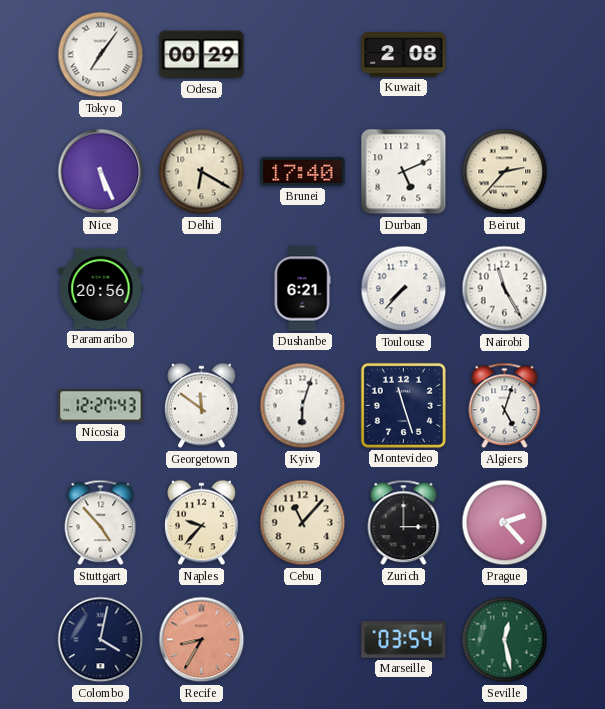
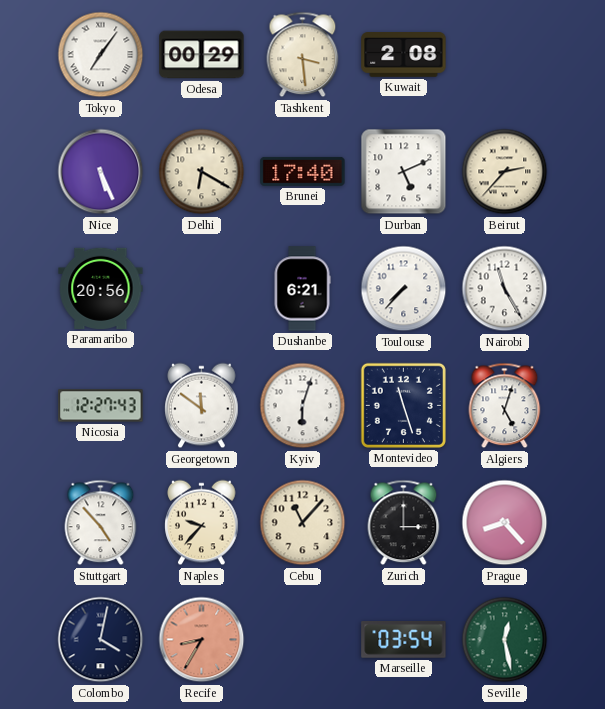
Tashkent: none -> 3:29 (303, 55)
Prague: 2:23 -> 8:23 (505, 523)
